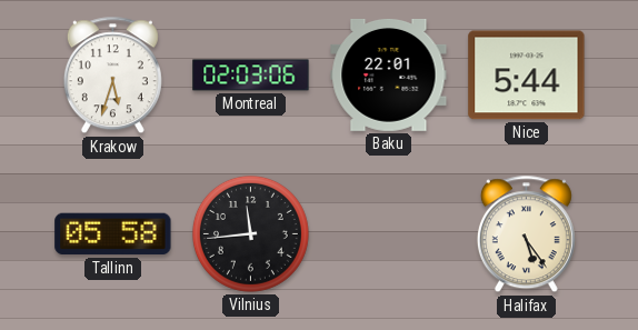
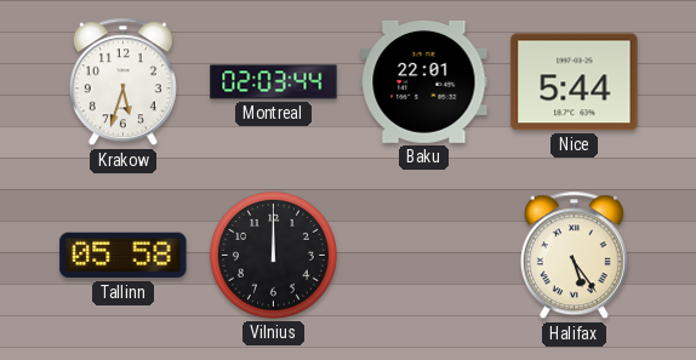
Montreal: 02:03:06 -> 02:03:44 (274, 82)
Vilnius: 11:44 -> 12:00 (273, 255)
